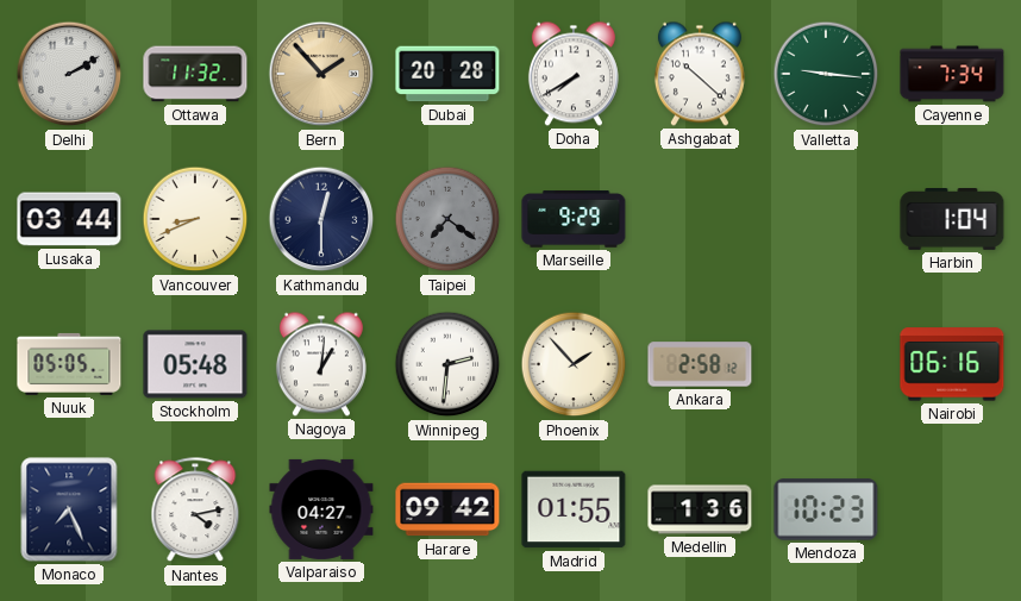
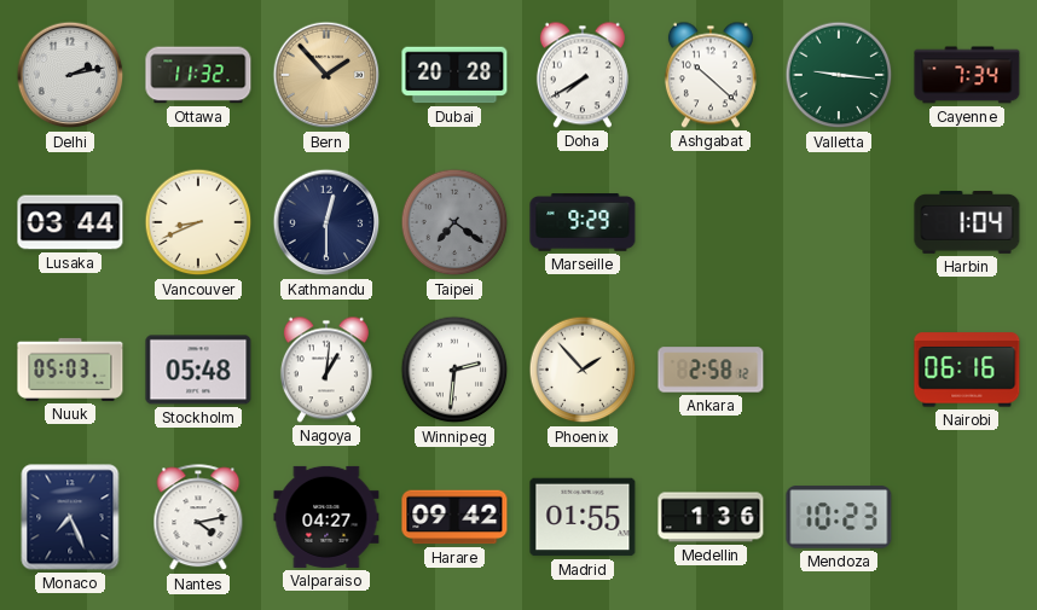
Delhi: 2:10 -> 2:13 (70, 75)
Nuuk: 05:05 -> 05:03 (70, 370)
